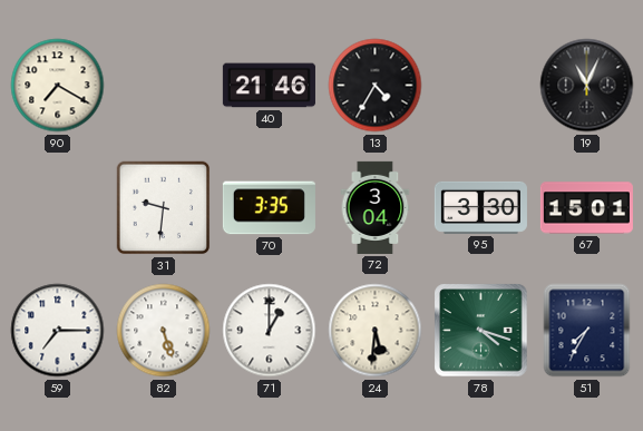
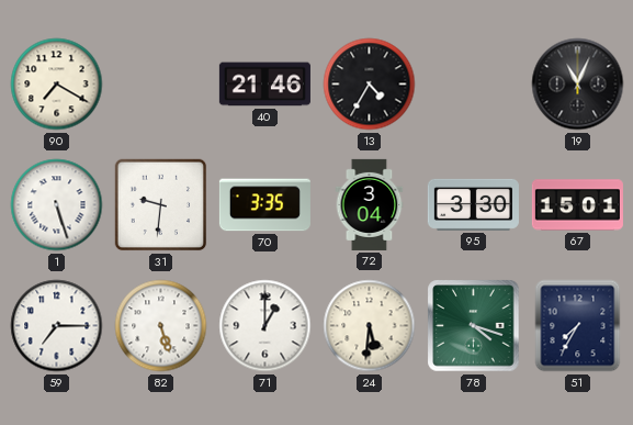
1: none -> 5:27 (57, 205)
